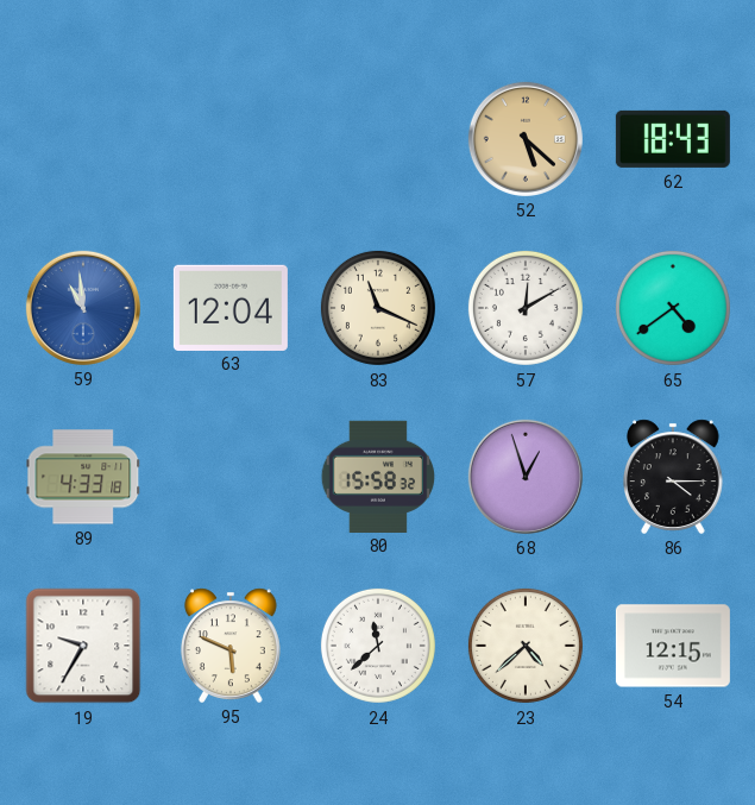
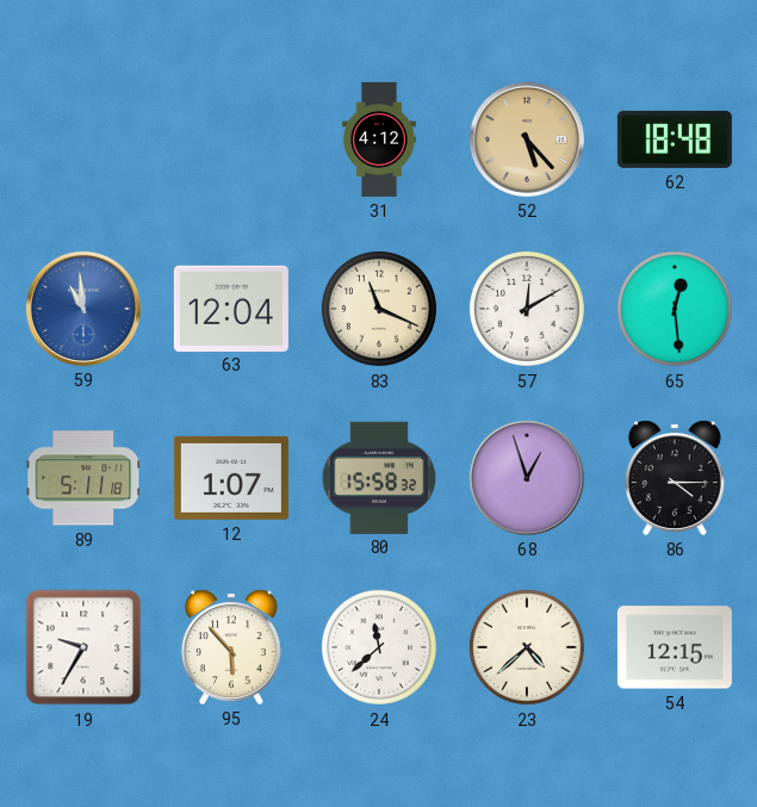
31: none -> 4:12 (380, 139)
52: 5:22 -> 5:23 (527, 139)
62: 18:43 -> 18:48 (675, 139)
65: 4:39 -> 12:29 (675, 309)
89: 4:33 -> 5:11 (83, 478)
12: none -> 1:07 (231, 478)
95: 5:49 -> 5:53 (231, 647)
